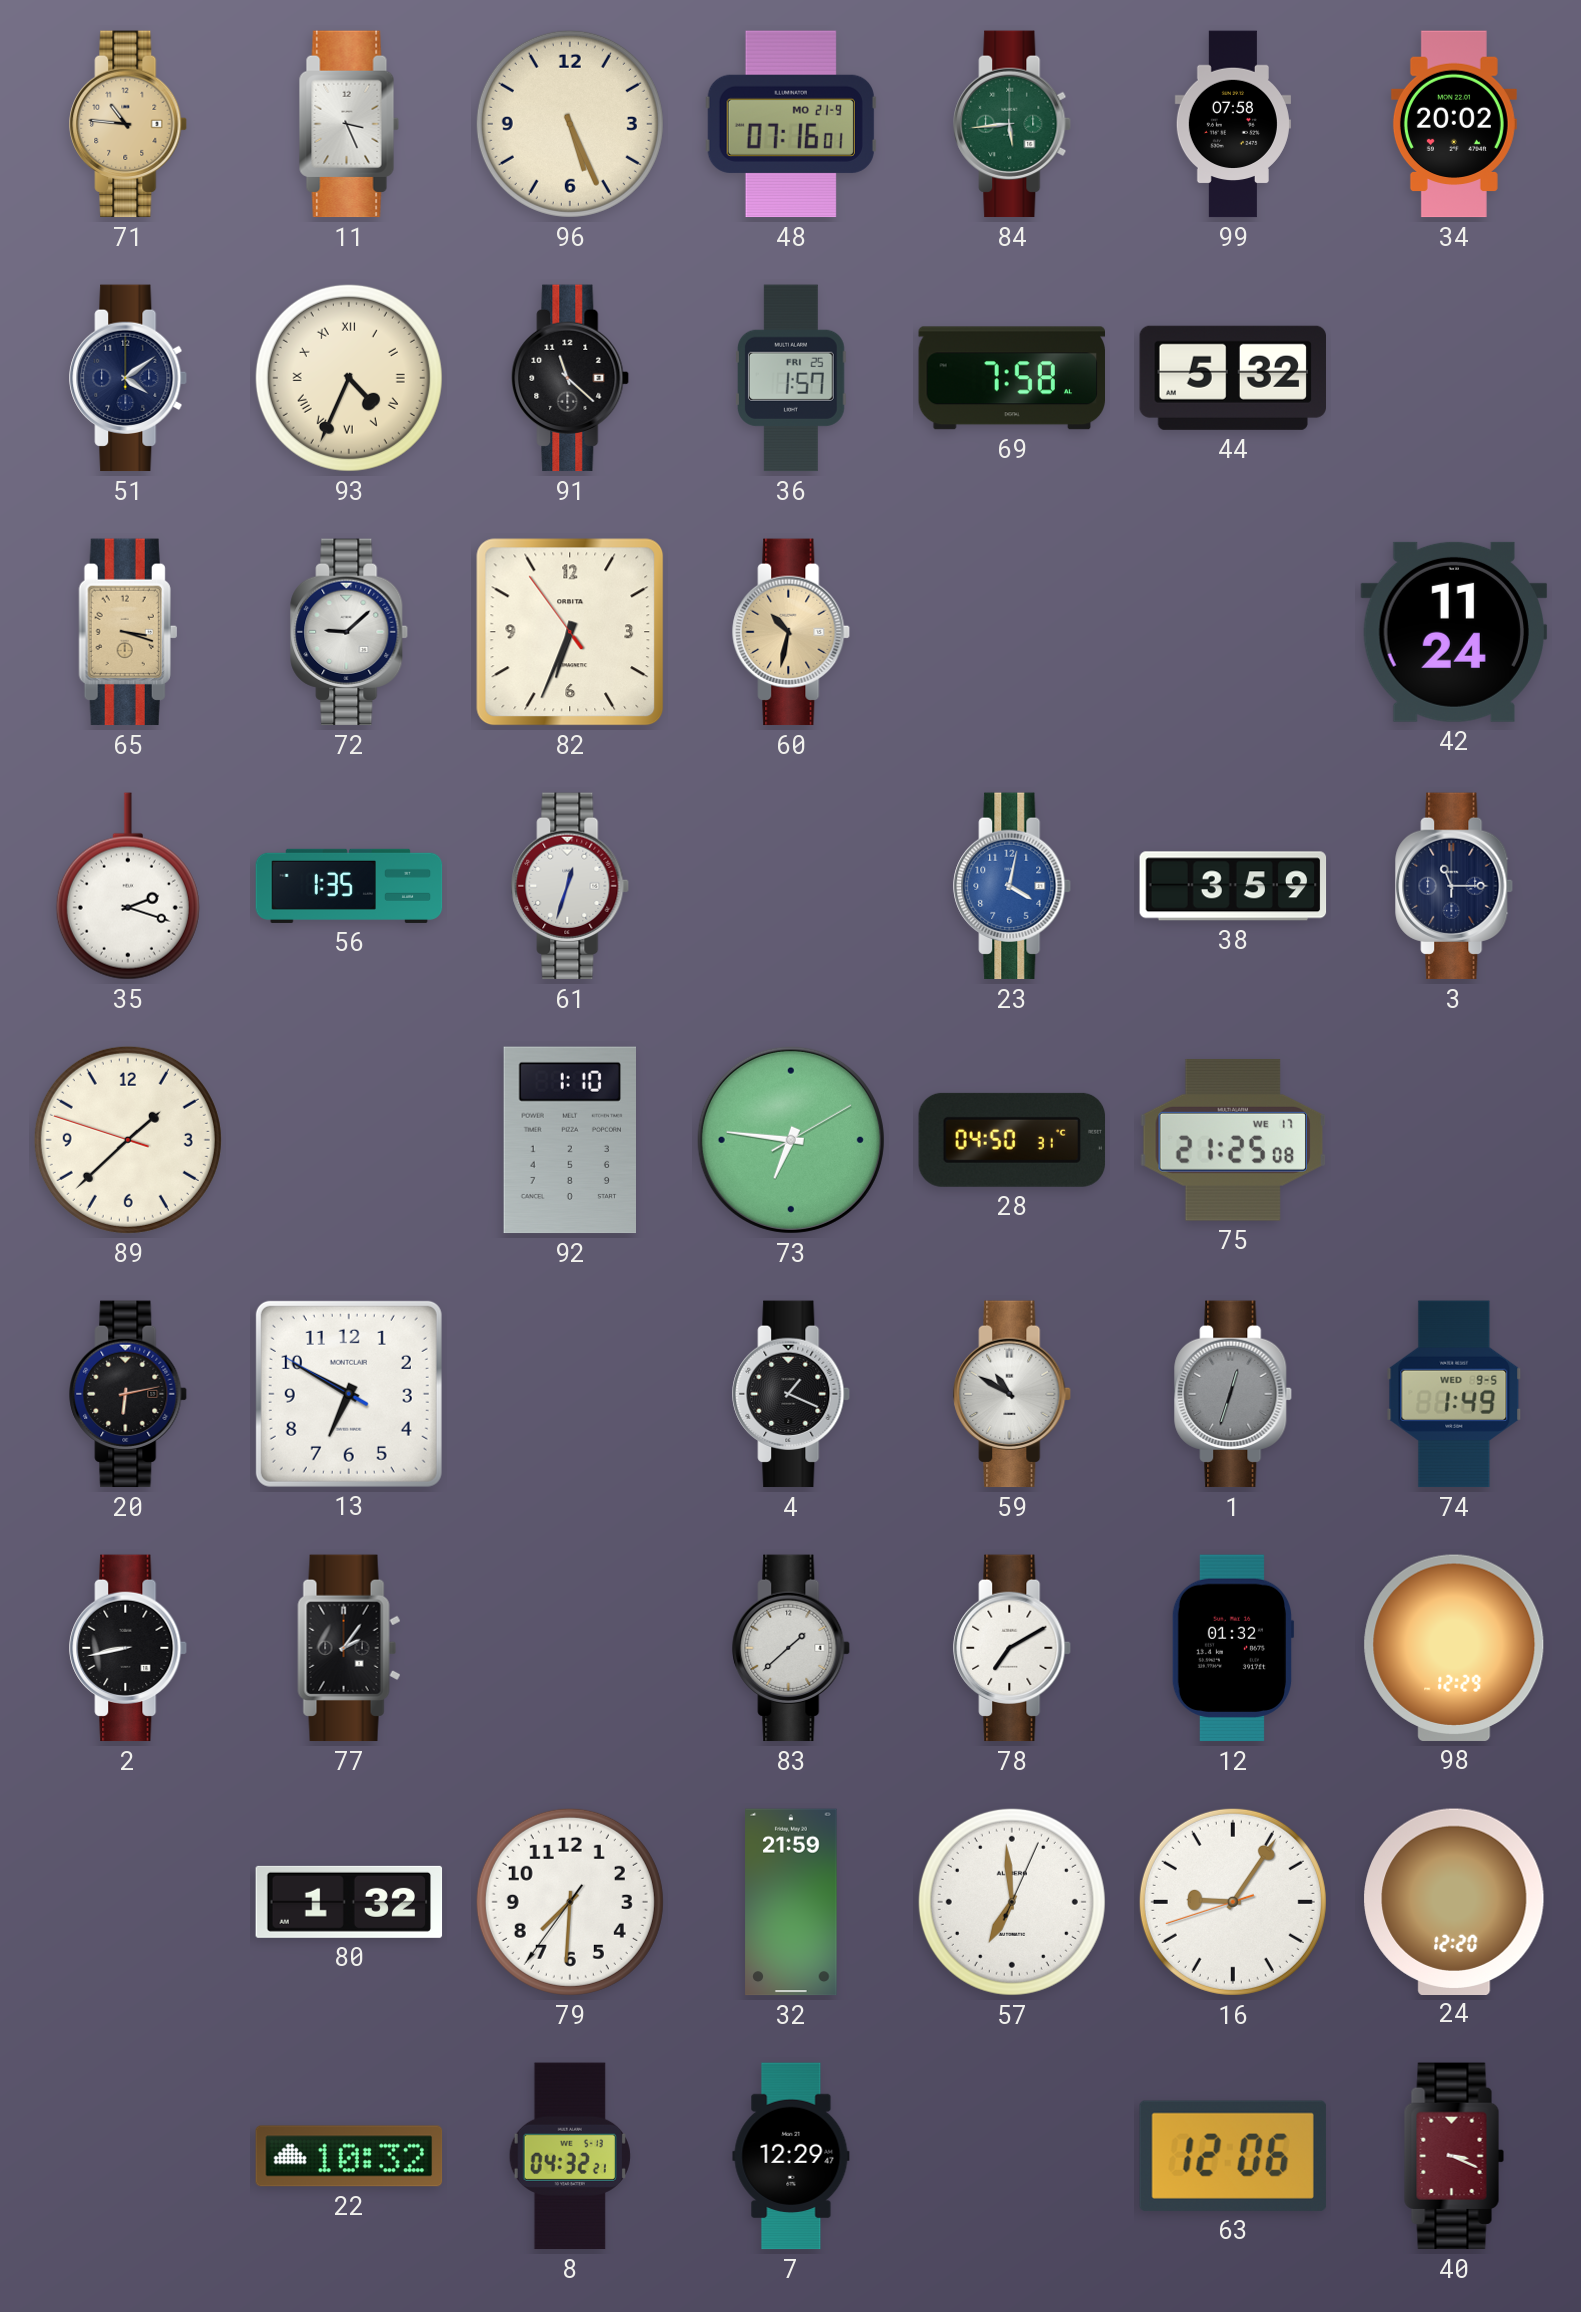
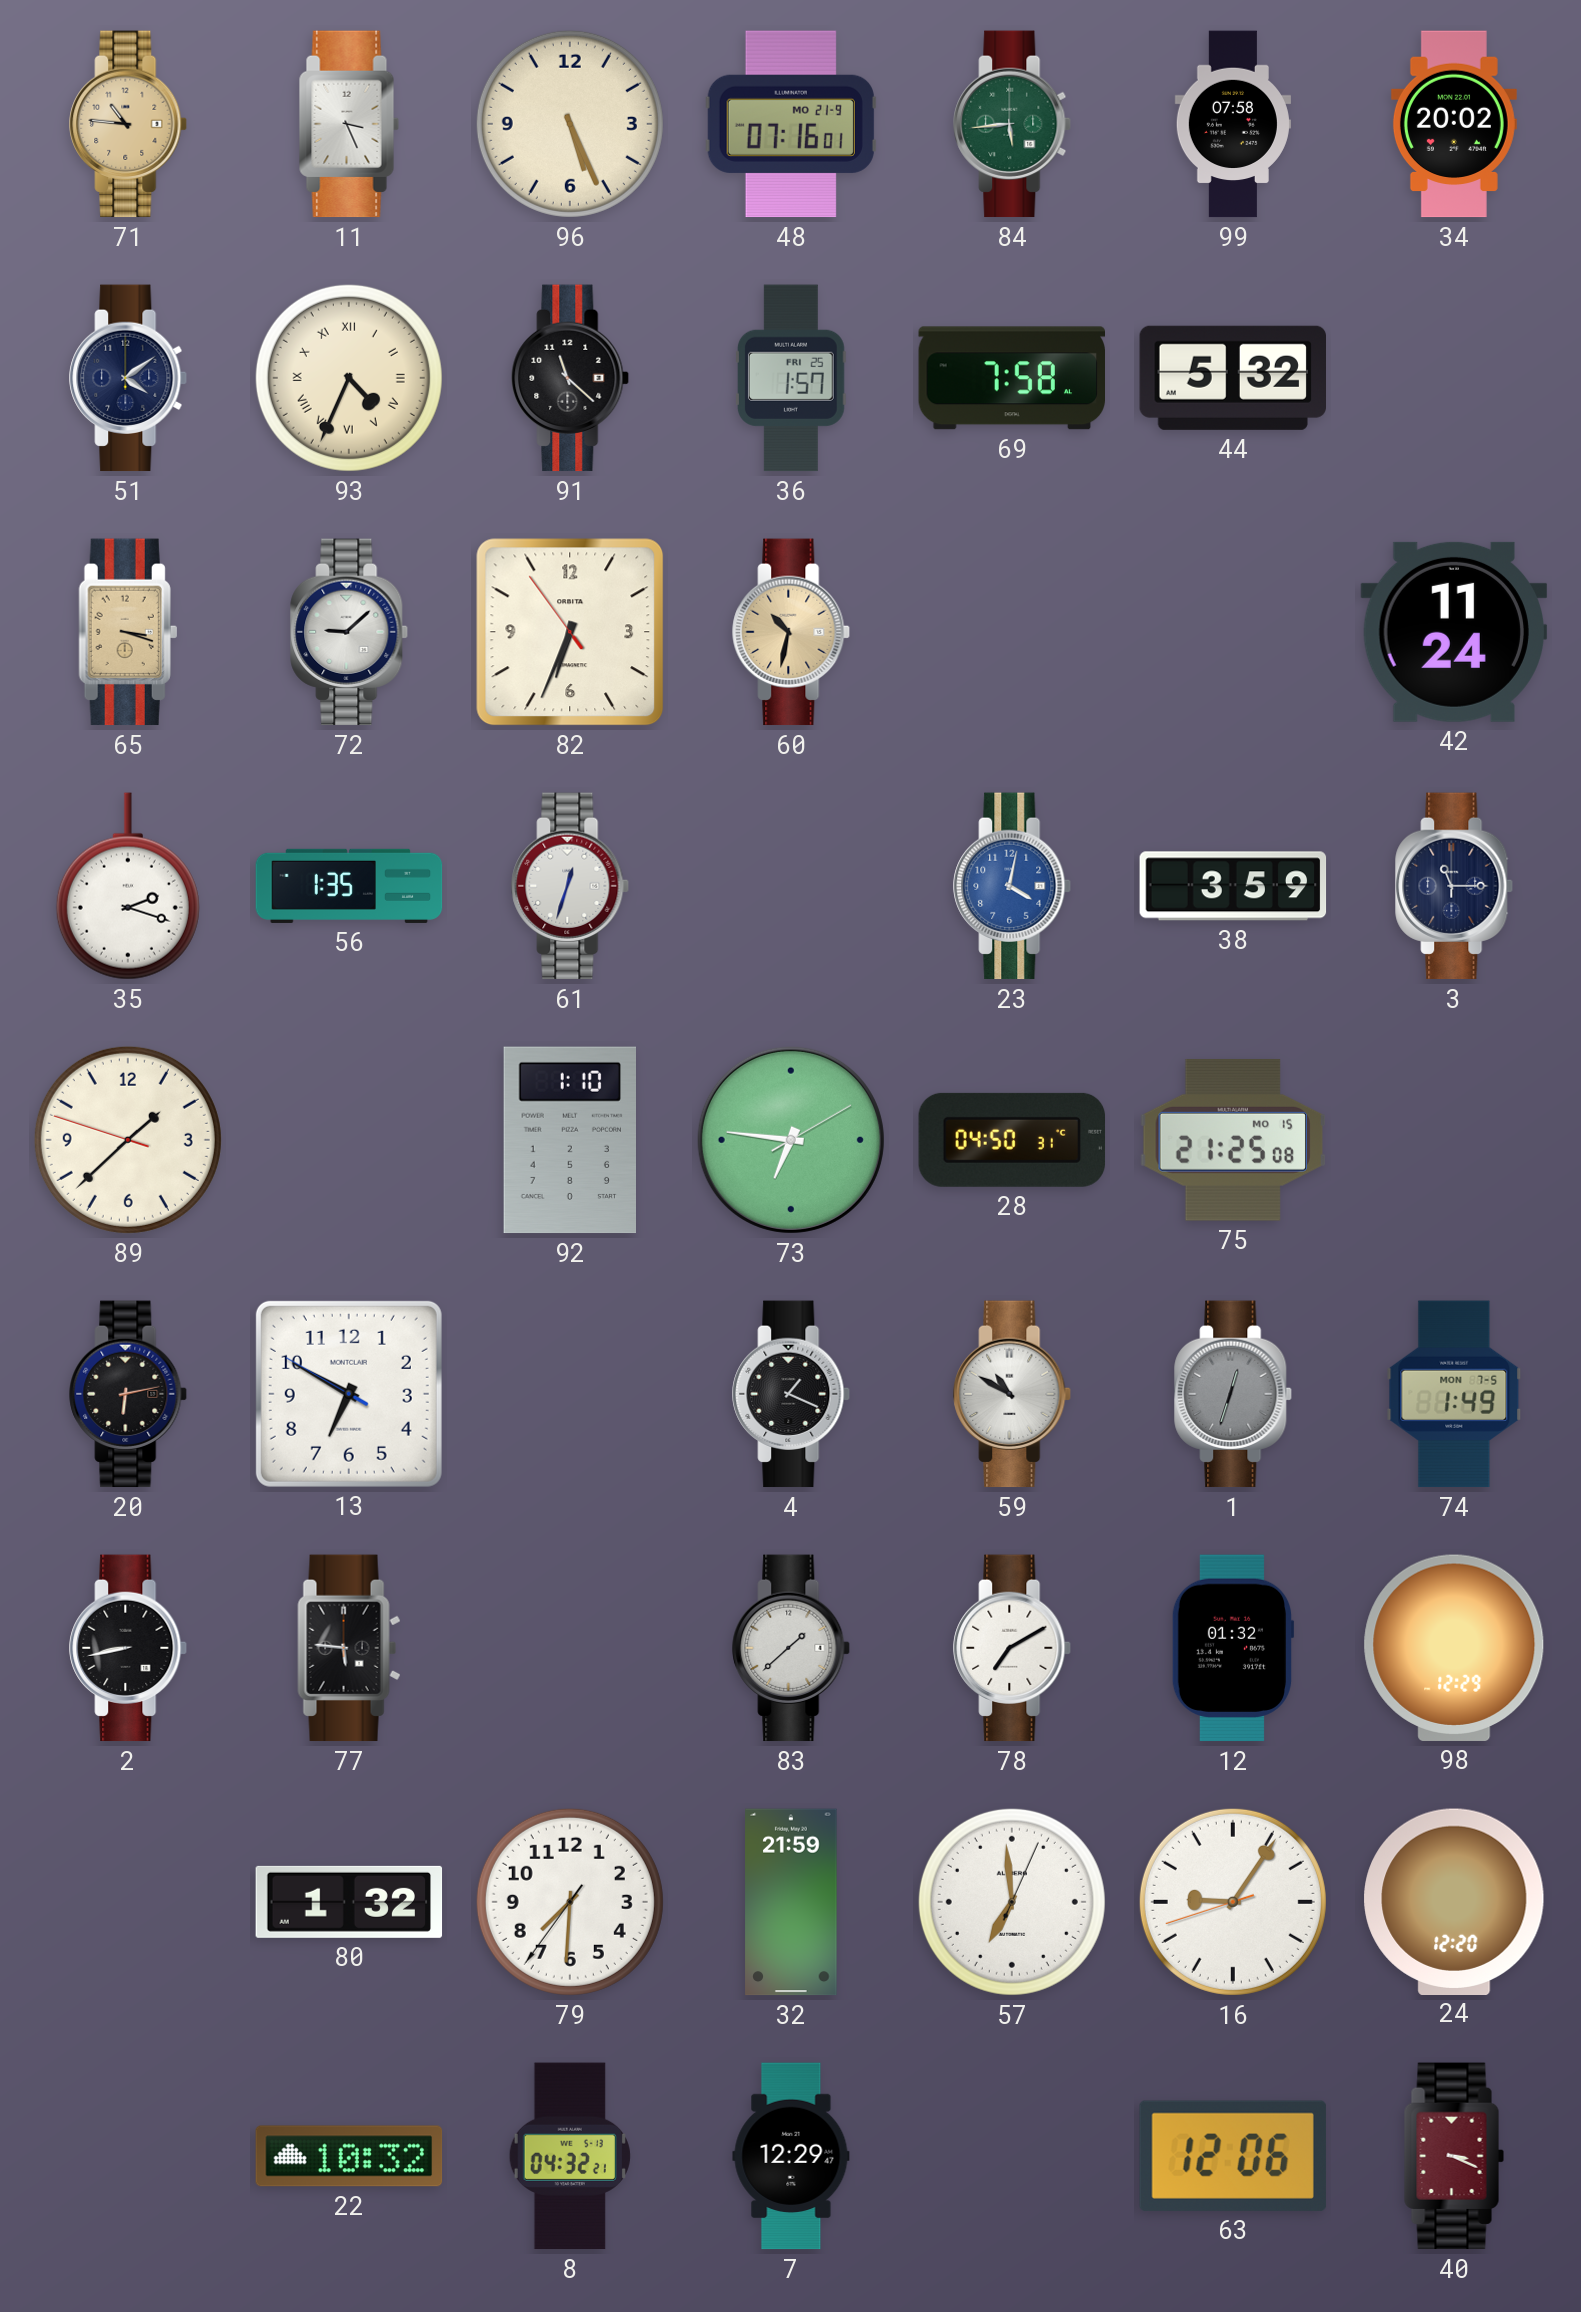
75 date: WE 17 -> MO 15 (1232, 1140)
74 date: WED 9-5 -> MON 7-5 (1454, 1394)
77: 2:06 -> 5:46 (349, 1648)
